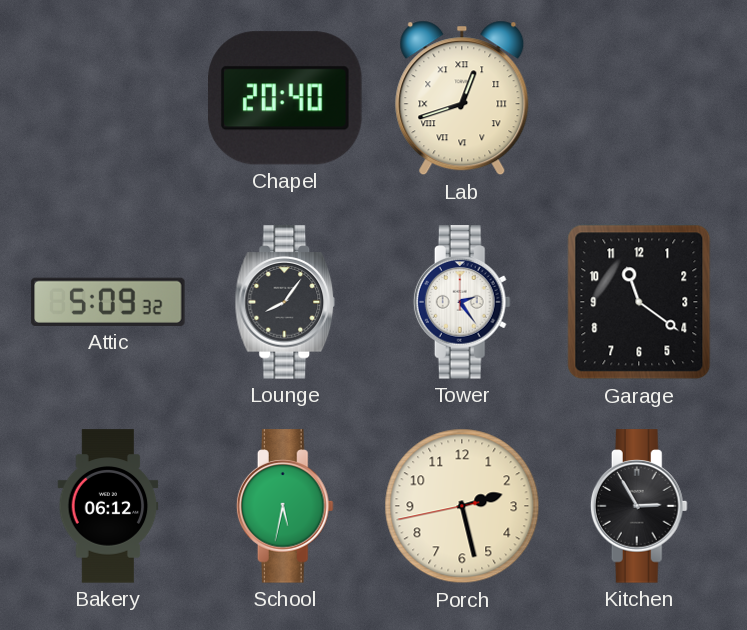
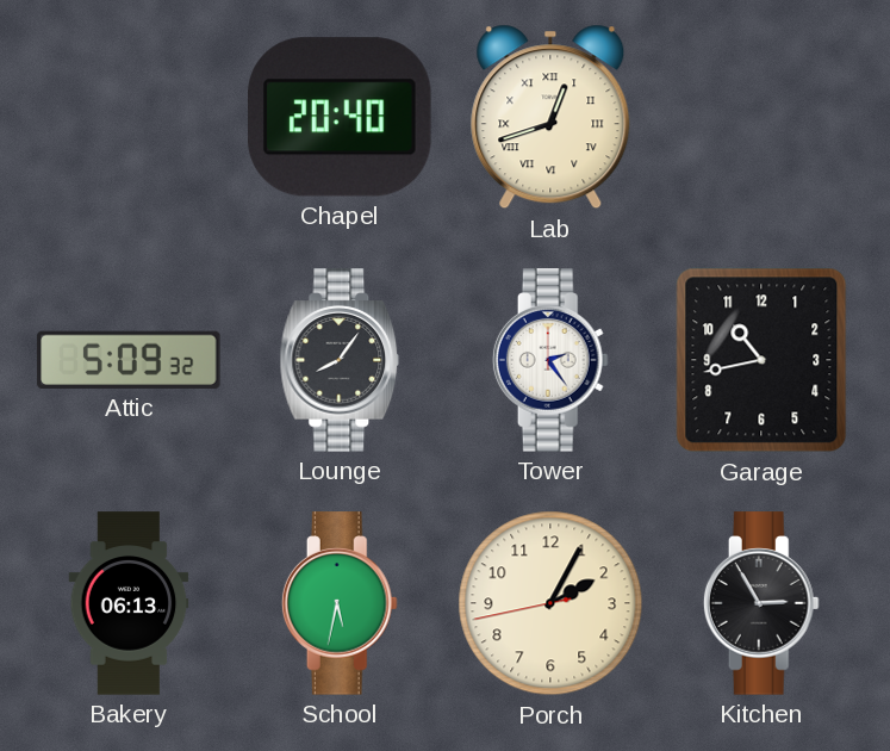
Garage: 11:21 -> 10:43 (761, 360)
Bakery: 06:12 -> 06:13 (129, 603)
Porch: 2:27 -> 2:04 (550, 603)
